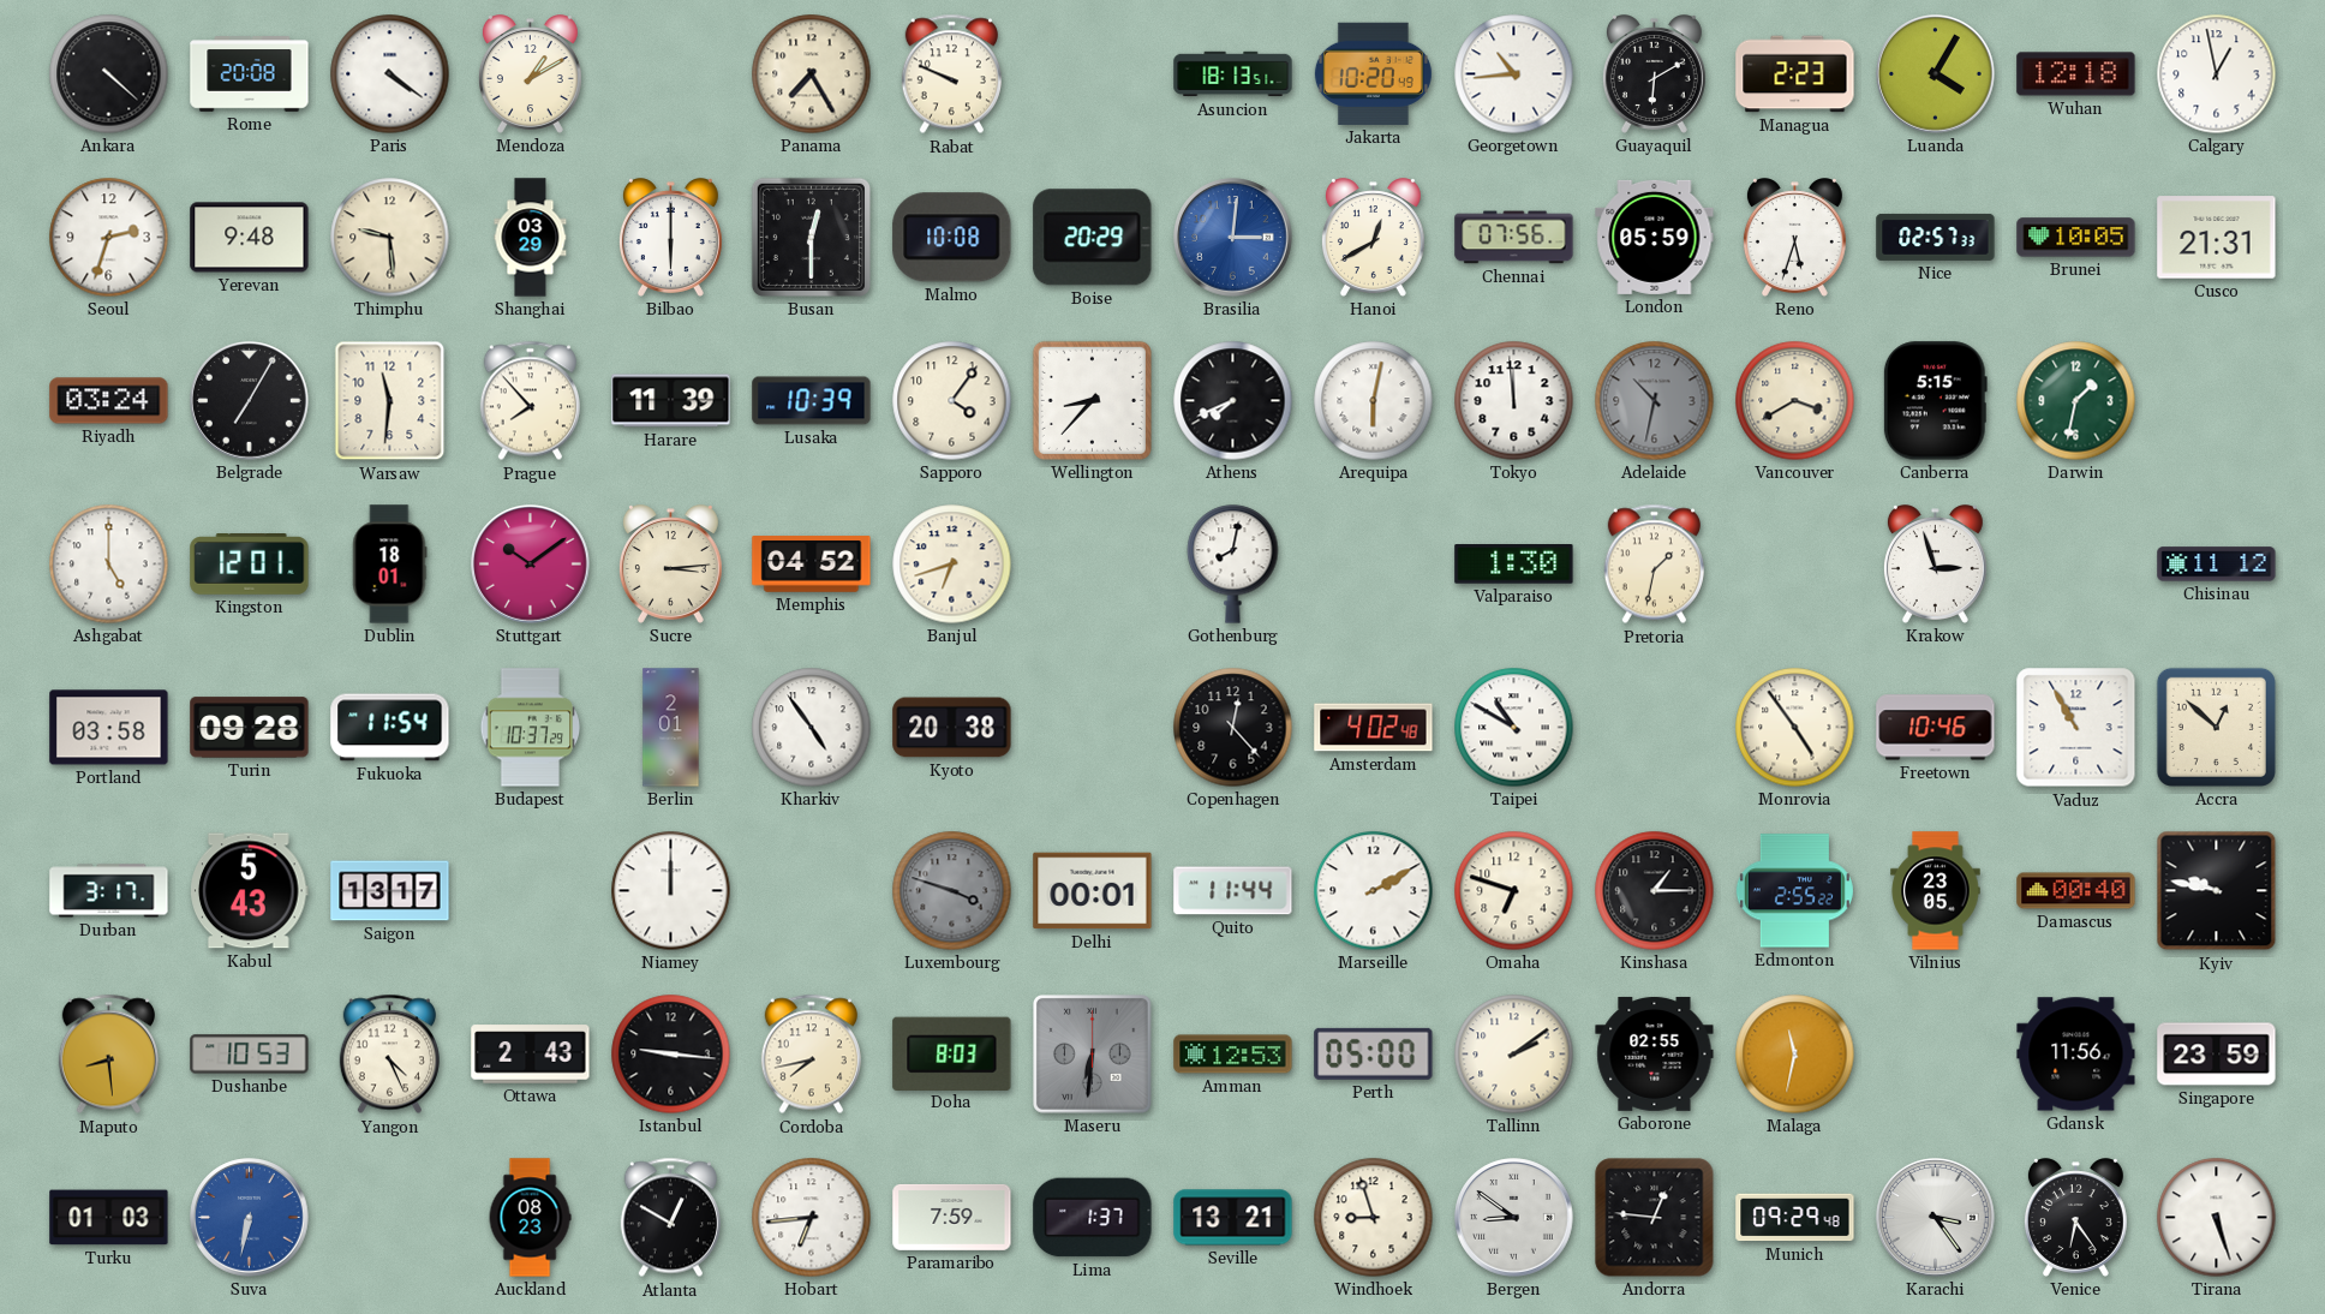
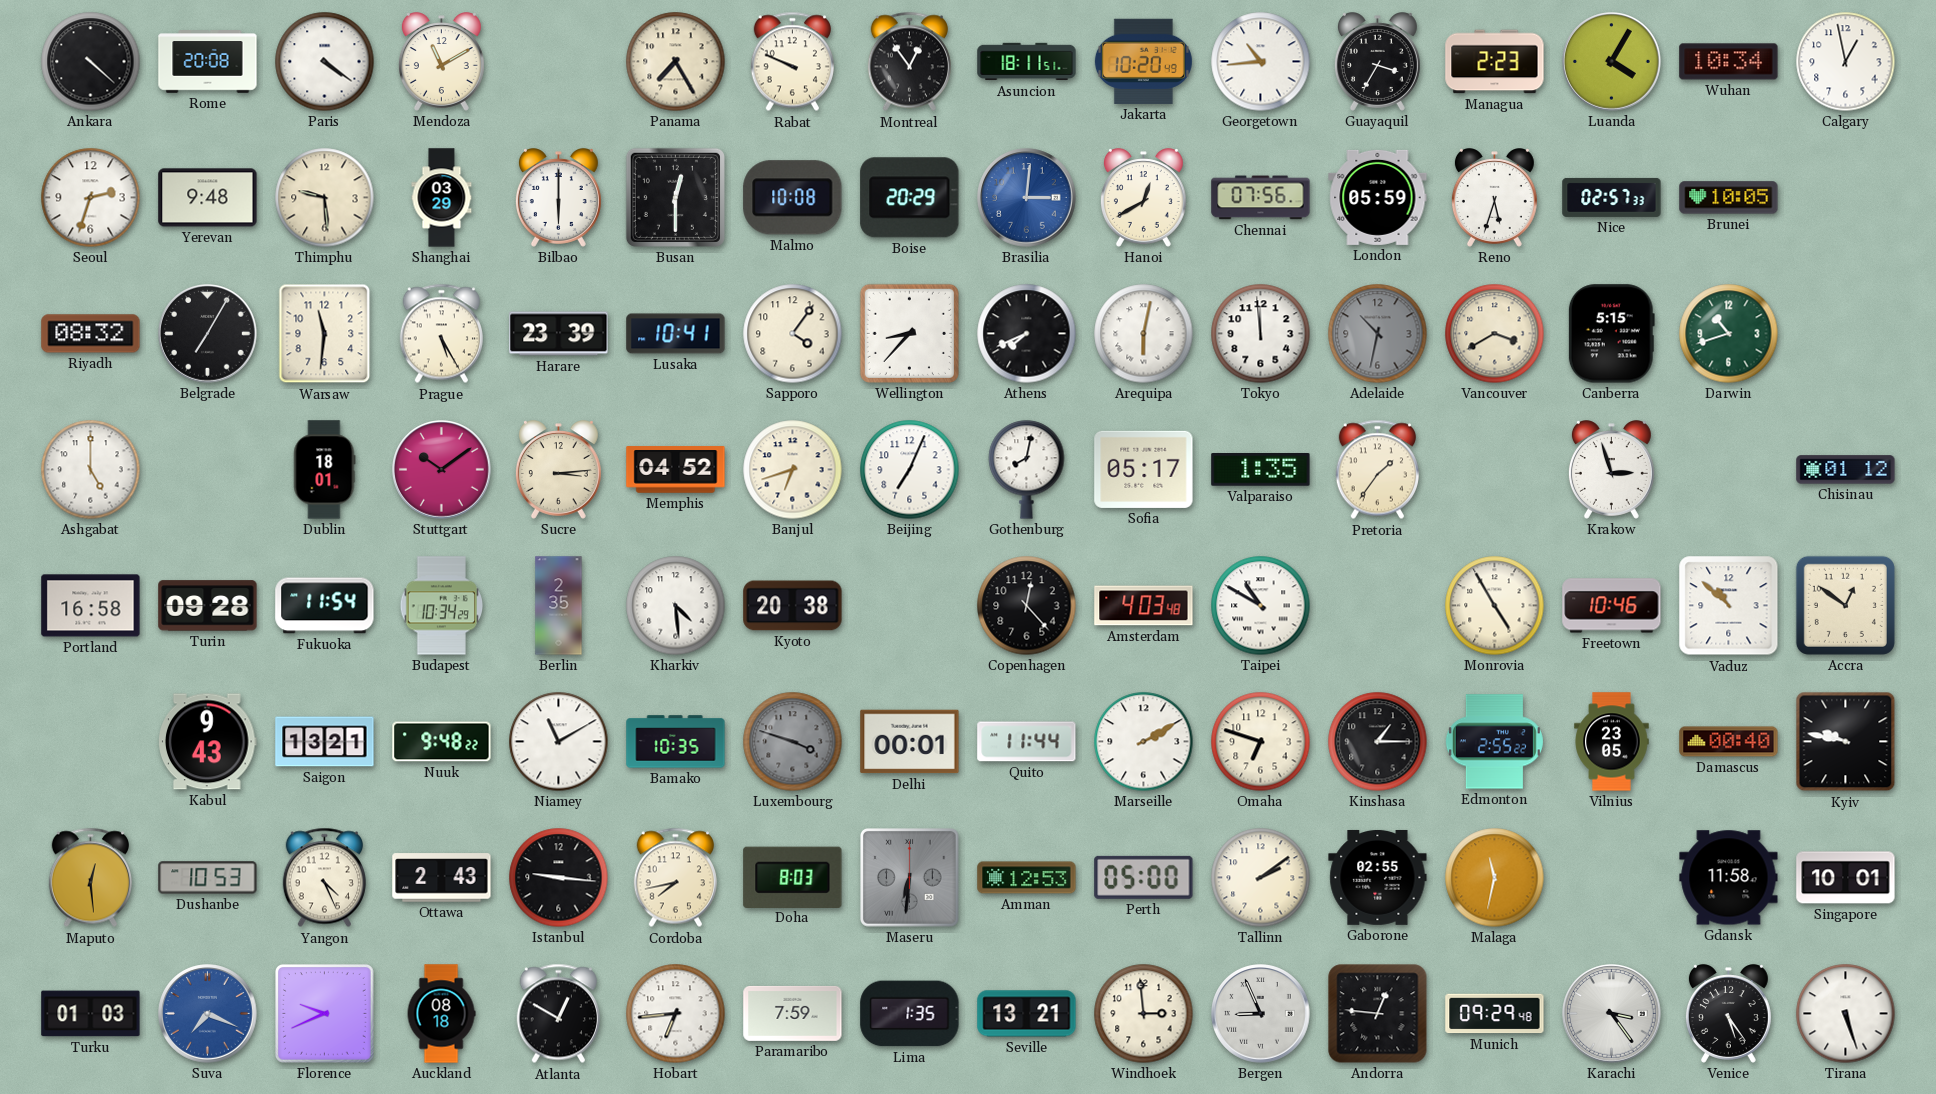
Mendoza: 1:10 -> 11:10 (441, 62)
Montreal: none -> 12:54 (909, 62)
Asuncion: 18:13 -> 18:11 (1027, 62)
Guayaquil: 6:10 -> 3:35 (1377, 62)
Wuhan: 12:18 -> 10:34 (1729, 62)
Cusco: 21:31 -> none (2217, 238)
Riyadh: 03:24 -> 08:32 (91, 334)
Prague: 7:53 -> 5:25 (441, 334)
Harare: 11:39 -> 23:39 (559, 334)
Lusaka: 10:39 -> 10:41 (676, 334)
Darwin: 1:32 -> 10:42 (1729, 334)
Kingston: 12:01 -> none (250, 565)
Beijing: none -> 7:04 (910, 470)
Sofia: none -> 05:17 (1144, 469)
Valparaiso: 1:30 -> 1:35 (1261, 470)
Pretoria: 1:32 -> 1:36 (1377, 470)
Chisinau: 11:12 -> 01:12 (1846, 470)
Portland: 03:58 -> 16:58 (91, 606)
Budapest: 10:37 -> 10:34 (442, 606)
Berlin: 2:01 -> 2:35 (559, 606)
Kharkiv: 4:54 -> 4:29 (676, 606)
Amsterdam: 4:02 -> 4:03 (1144, 606)
Monrovia: 4:54 -> 4:55 (1495, 606)
Vaduz: 10:55 -> 10:52 (1729, 606)
Accra: 12:52 -> 12:51 (1845, 605)
Durban: 3:17 -> none (109, 891)
Kabul: 5:43 -> 9:43 (208, 742)
Saigon: 13:17 -> 13:21 (325, 742)
Nuuk: none -> 9:48 (442, 742)
Niamey: 12:00 -> 11:10 (559, 742)
Bamako: none -> 10:35 (676, 742)
Maputo: 8:29 -> 12:29 (90, 878)
Gdansk: 11:56 -> 11:58 (1729, 878)
Singapore: 23:59 -> 10:01 (1846, 878)
Suva: 6:32 -> 7:19 (208, 1014)
Florence: none -> 9:41 (325, 1014)
Auckland: 08:23 -> 08:18 (441, 1014)
Lima: 1:37 -> 1:35 (910, 1014)
Windhoek: 8:57 -> 2:59 (1144, 1014)
Bergen: 8:51 -> 8:56 (1261, 1014)
Venice: 6:24 -> 5:24 (1728, 1014)
